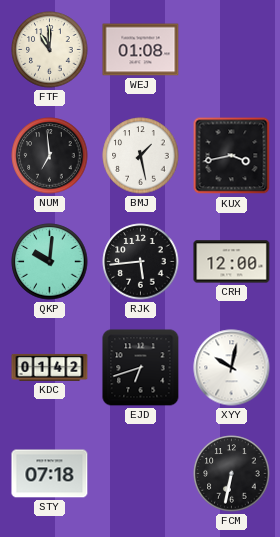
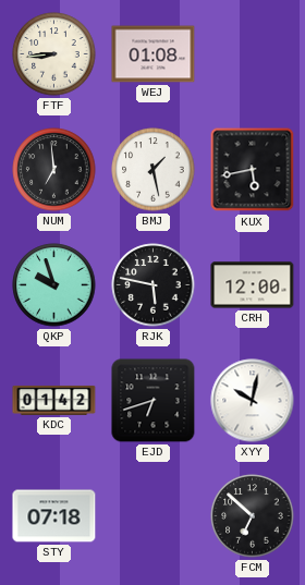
FTF: 11:00 -> 8:44 (54, 54)
KUX: 3:43 -> 5:43 (253, 170)
QKP: 10:01 -> 9:57 (54, 285)
RJK: 5:44 -> 5:47 (154, 285)
FCM: 6:32 -> 6:52 (253, 516)
